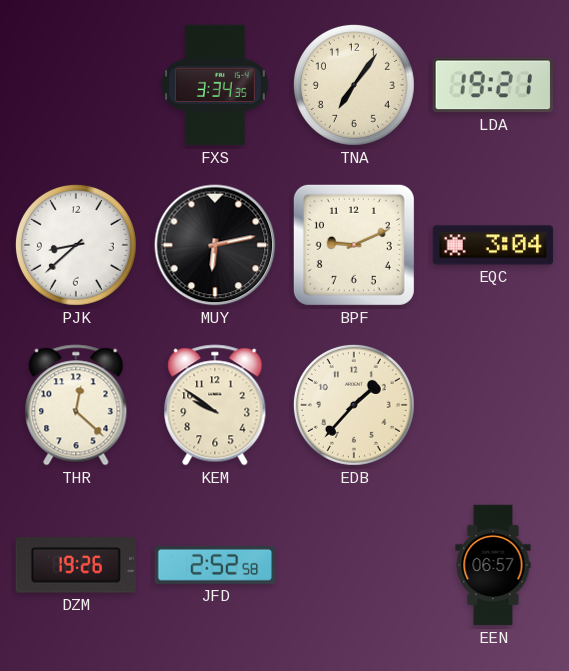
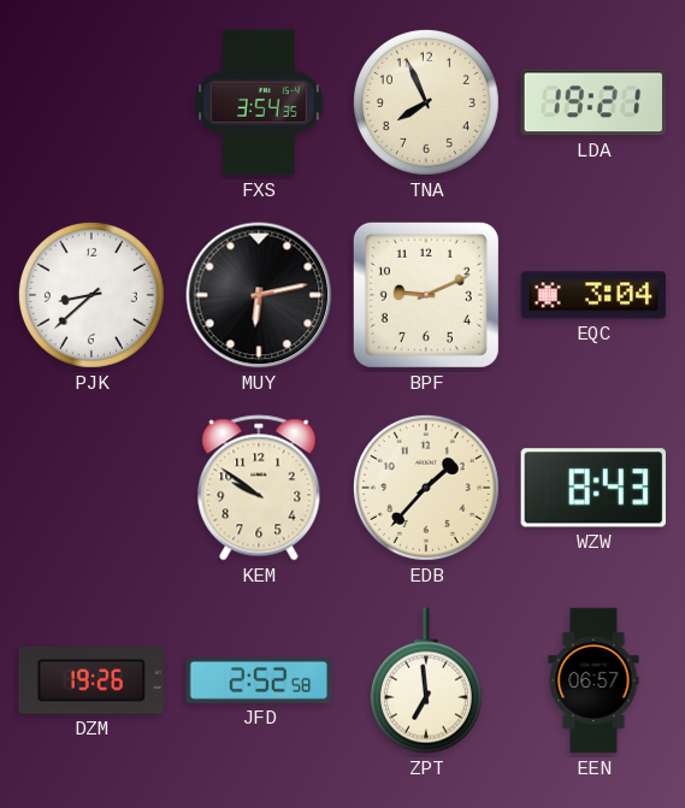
FXS: 3:34 -> 3:54 (259, 102)
TNA: 7:06 -> 7:56 (426, 102)
THR: 12:22 -> none (76, 405)
WZW: none -> 8:43 (592, 488)
ZPT: none -> 6:59 (426, 680)
